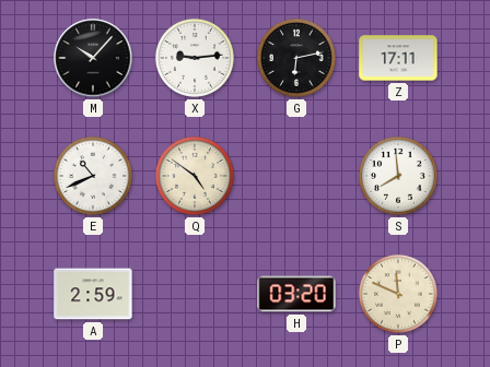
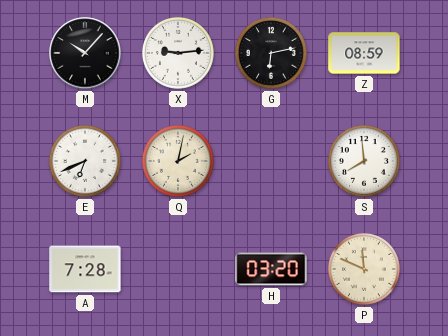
Z: 17:11 -> 08:59 (364, 53)
E: 10:41 -> 6:41 (85, 161)
Q: 4:51 -> 2:02 (178, 161)
A: 2:59 -> 7:28 (85, 269)
